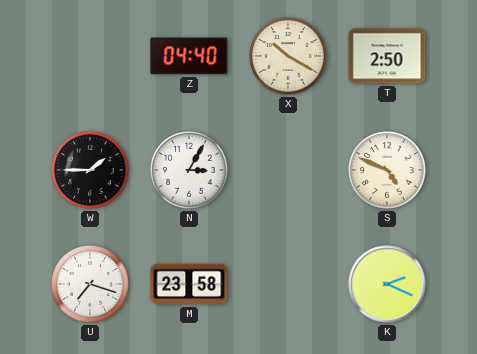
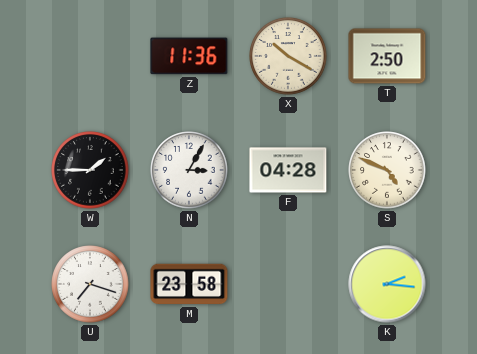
Z: 04:40 -> 11:36 (189, 56)
F: none -> 04:28 (288, 170)
K: 2:19 -> 2:16 (387, 284)
